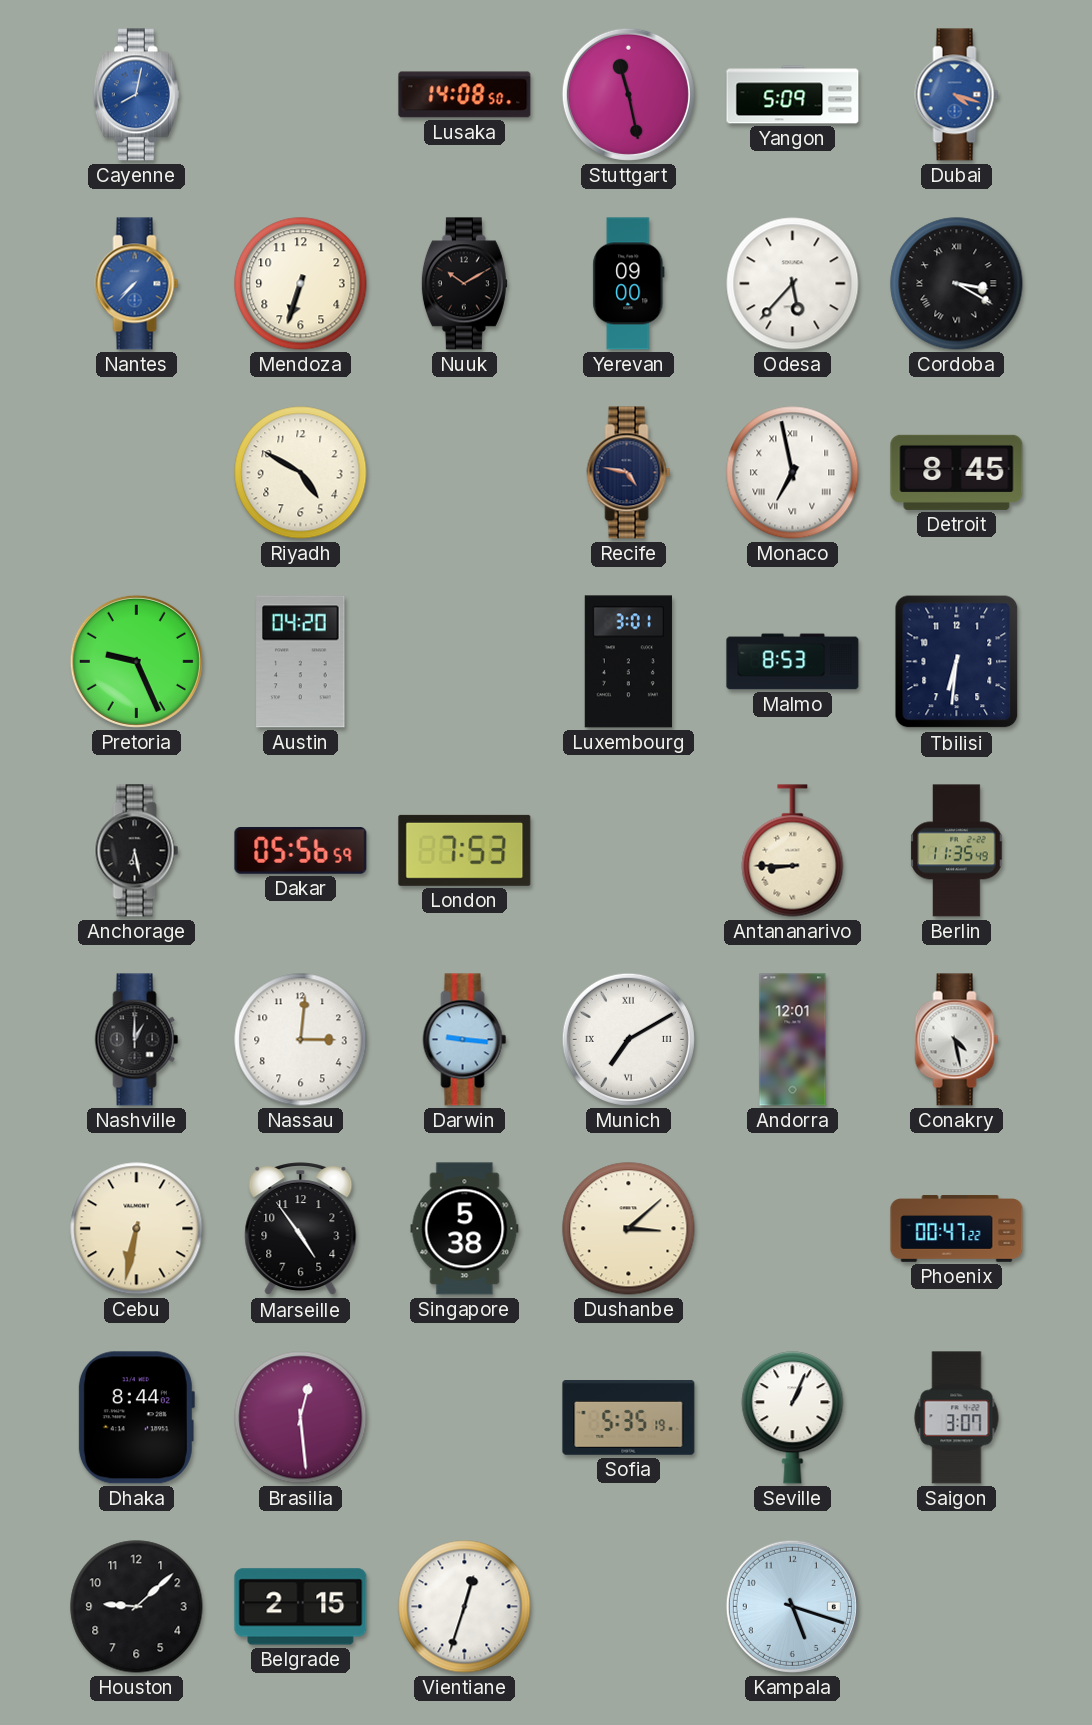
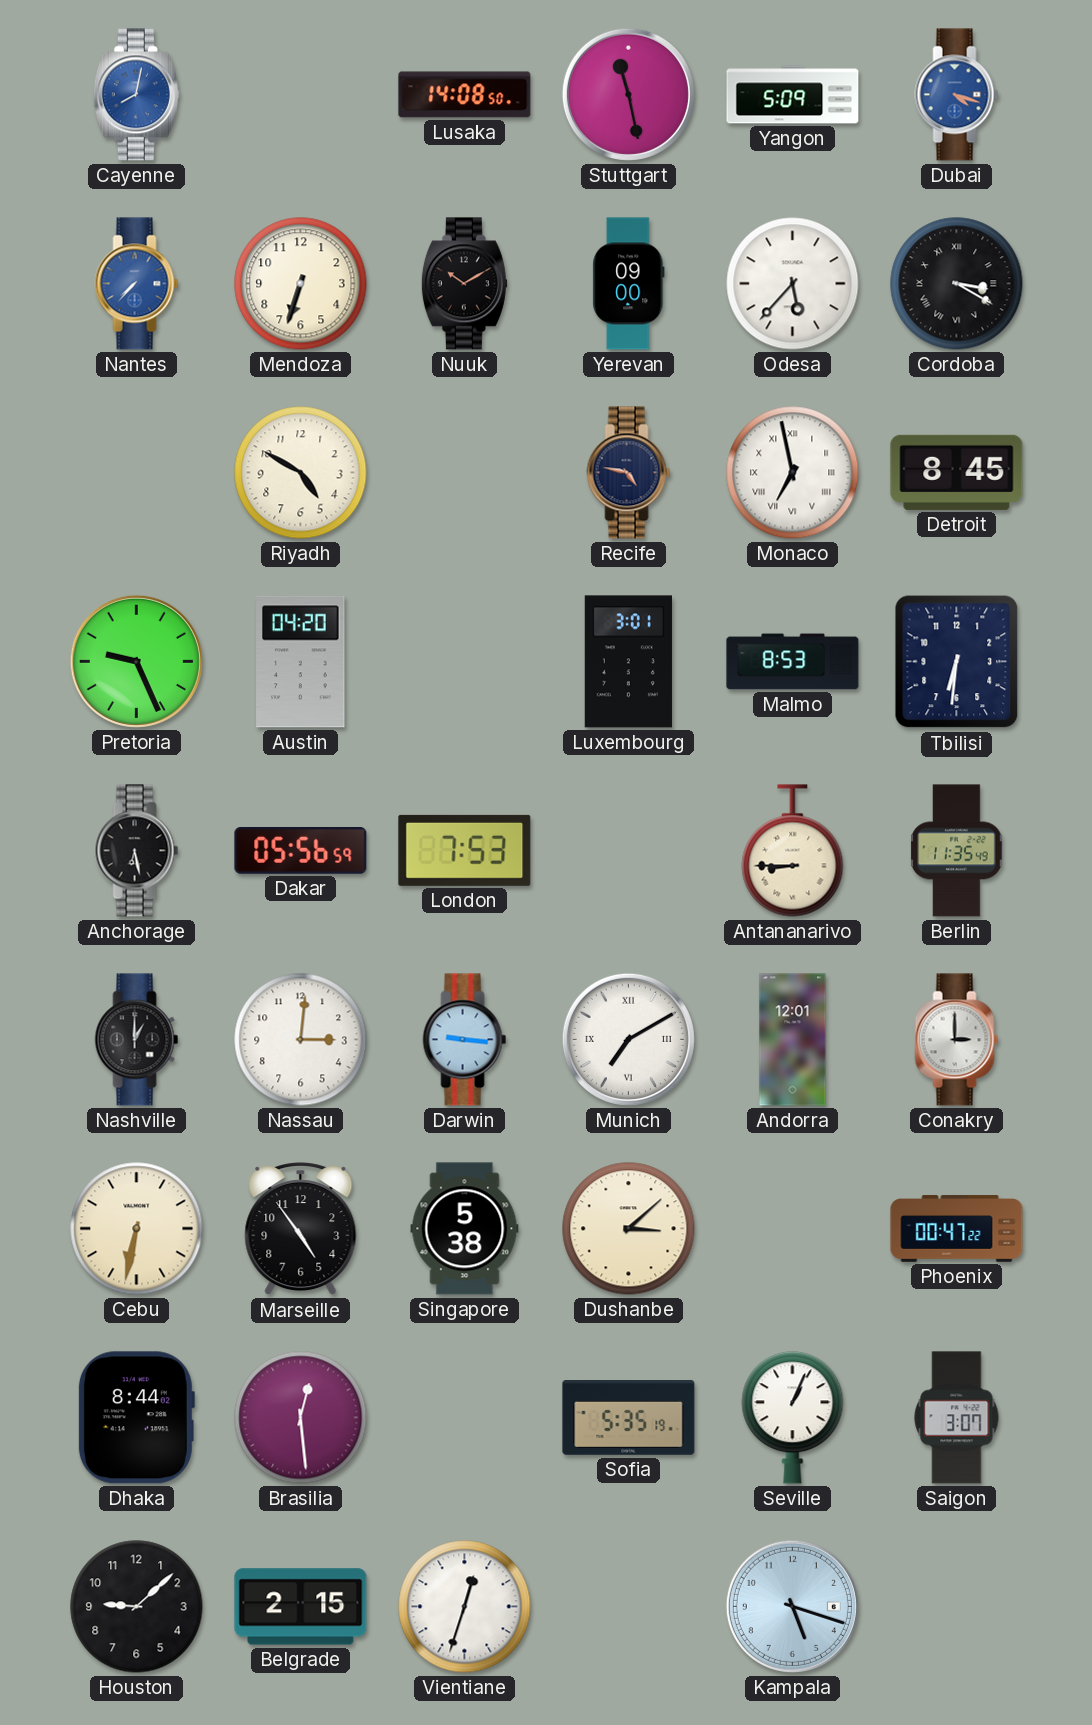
Conakry: 4:28 -> 3:00 (957, 1040)
